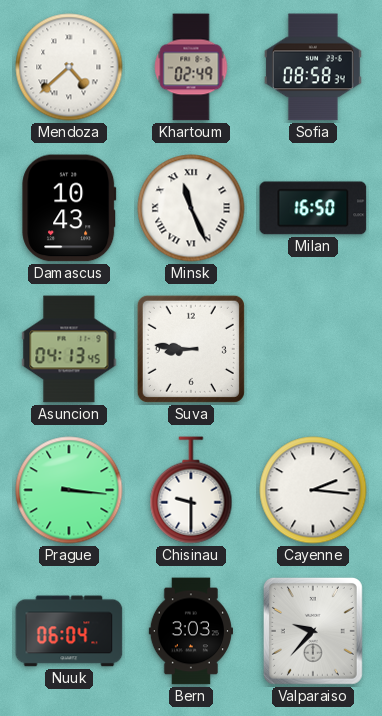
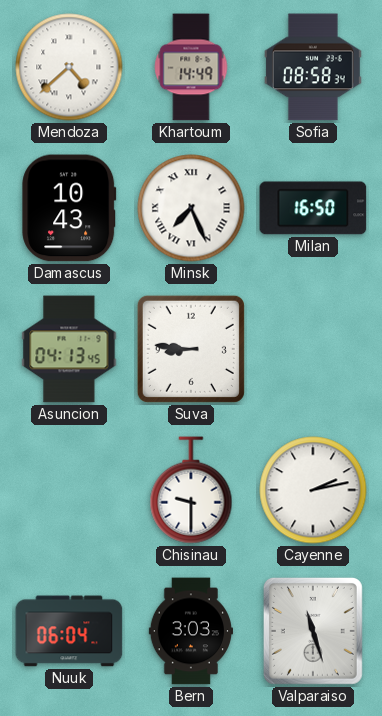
Khartoum: 02:49 -> 14:49 (191, 67)
Minsk: 11:26 -> 7:26 (191, 208)
Prague: 3:16 -> none (69, 490)
Cayenne: 2:16 -> 2:13 (313, 490)
Valparaiso: 9:37 -> 11:27 (313, 631)
